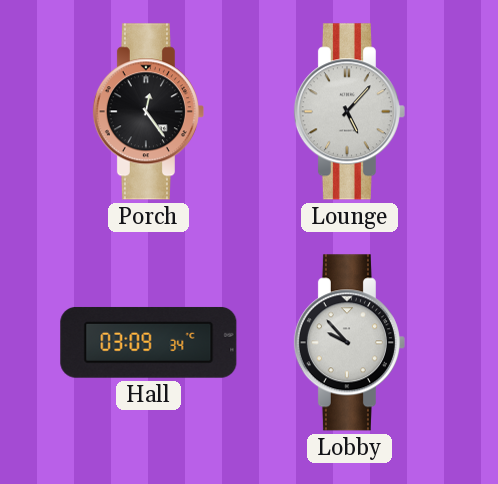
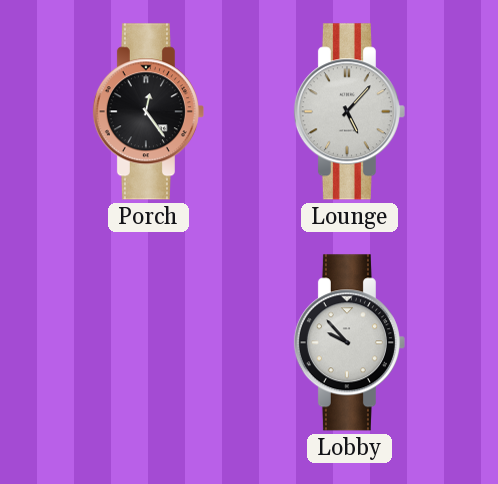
Hall: 03:09 -> none (149, 342)
